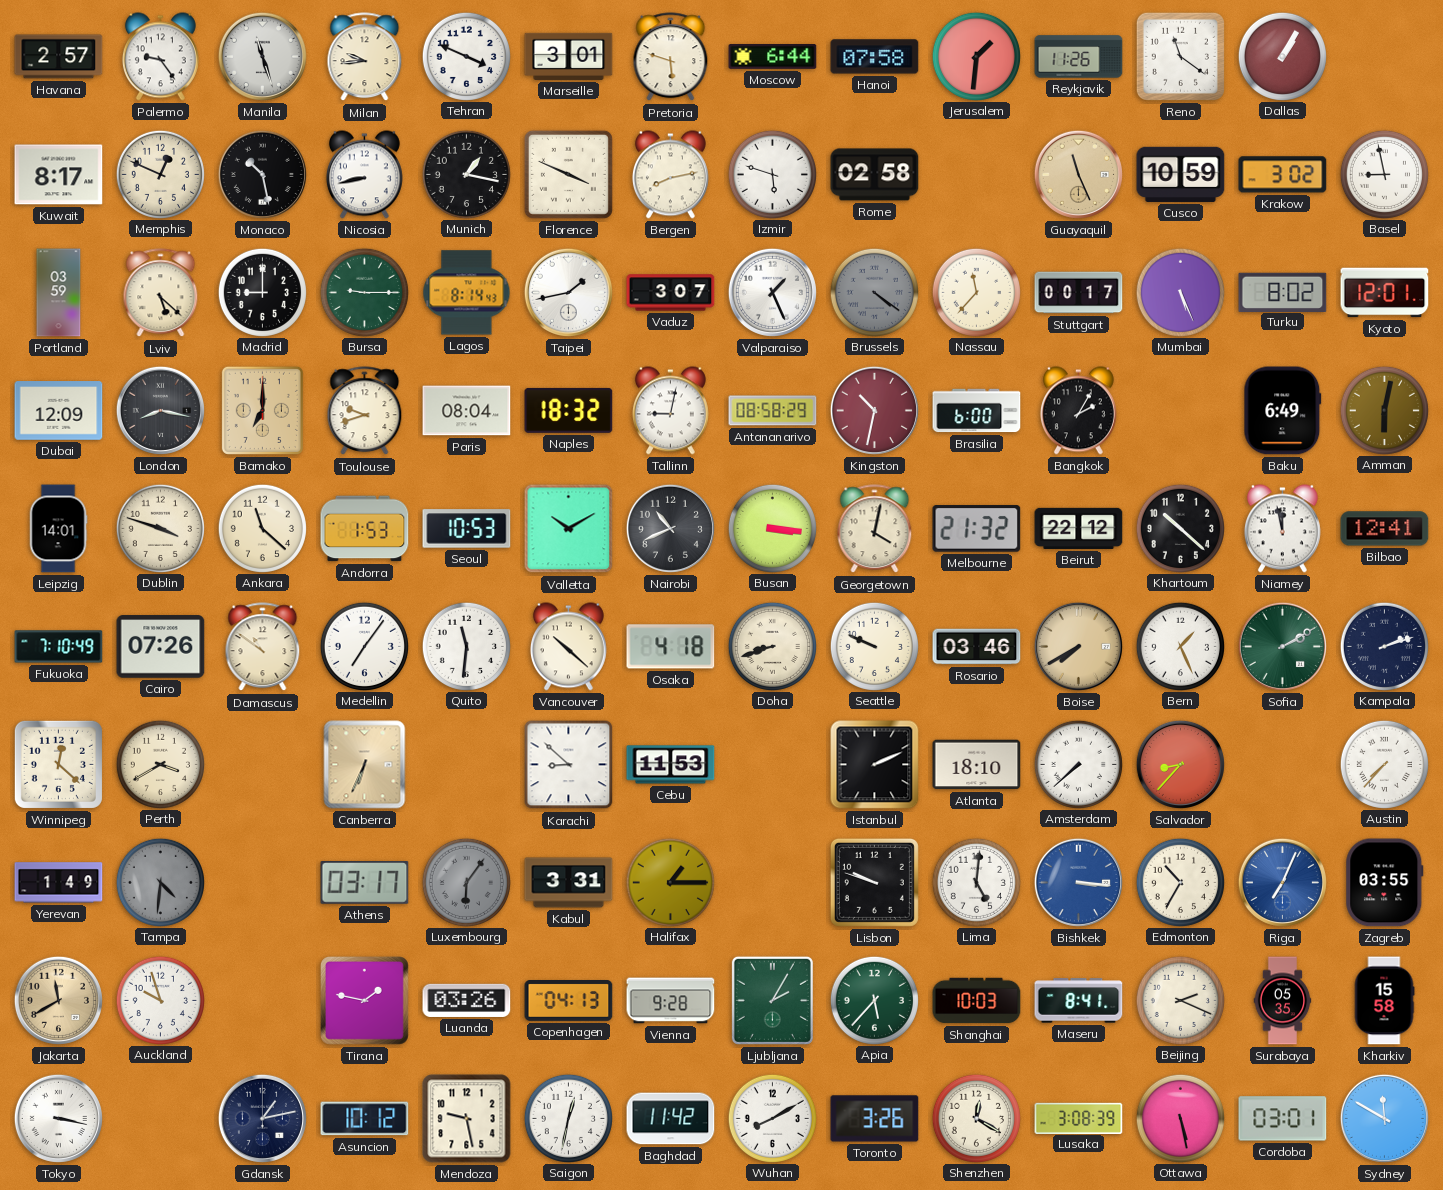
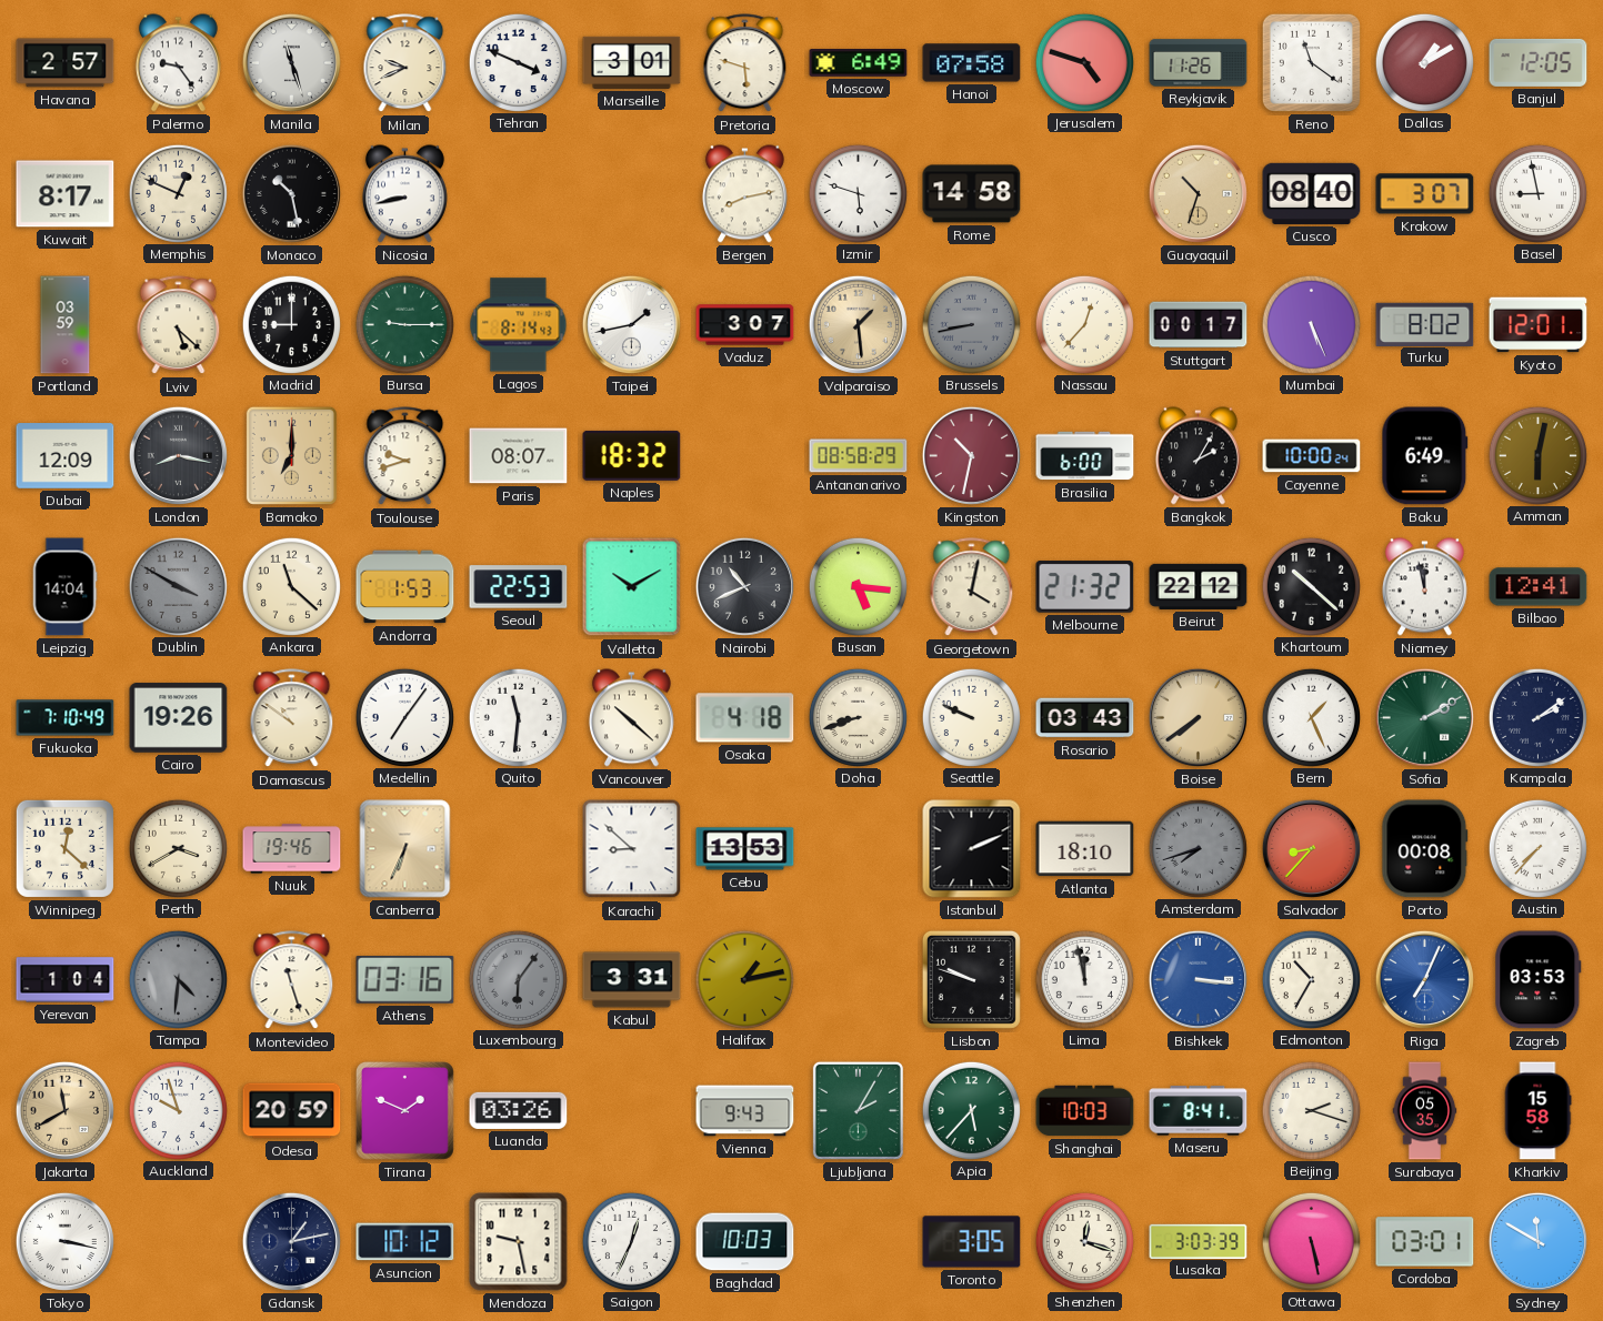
Milan: 9:44 -> 9:41 (405, 63)
Moscow: 6:44 -> 6:49 (859, 63)
Jerusalem: 1:31 -> 4:48 (1084, 62)
Dallas: 1:05 -> 1:10 (1424, 62)
Banjul: none -> 12:05 (1539, 62)
Munich: 1:17 -> none (466, 174)
Florence: 3:49 -> none (568, 174)
Rome: 02:58 -> 14:58 (972, 194)
Guayaquil: 11:26 -> 10:33 (1198, 193)
Cusco: 10:59 -> 08:40 (1312, 193)
Krakow: 3:02 -> 3:07 (1425, 194)
Valparaiso: 1:26 -> 1:29 (858, 324)
Valparaiso dial: white -> champagne (858, 324)
Brussels: 4:21 -> 8:43 (971, 324)
Nassau: 11:37 -> 12:37 (1084, 324)
Paris: 08:04 -> 08:07 (519, 456)
Tallinn: 9:02 -> none (670, 411)
Cayenne: none -> 10:00 (1312, 456)
Leipzig: 14:01 -> 14:04 (64, 587)
Dublin: 3:48 -> 3:50 (178, 586)
Dublin dial: cream -> grey (178, 586)
Seoul: 10:53 -> 22:53 (519, 587)
Busan: 3:16 -> 5:16 (858, 586)
Cairo: 07:26 -> 19:26 (179, 718)
Rosario: 03:46 -> 03:43 (1085, 718)
Boise: 7:40 -> 7:39 (1198, 717)
Kampala: 2:12 -> 2:09 (1537, 717)
Nuuk: none -> 19:46 (292, 849)
Cebu: 11:53 -> 13:53 (745, 849)
Amsterdam: 7:38 -> 7:42 (1198, 848)
Amsterdam dial: white -> grey (1198, 848)
Porto: none -> 00:08 (1425, 849)
Yerevan: 1:49 -> 1:04 (66, 980)
Montevideo: none -> 11:27 (292, 980)
Athens: 03:17 -> 03:16 (405, 980)
Halifax: 1:15 -> 1:13 (744, 979)
Lima: 5:01 -> 11:58 (1084, 979)
Zagreb: 03:55 -> 03:53 (1539, 980)
Odesa: none -> 20:59 (292, 1111)
Tirana: 1:47 -> 1:49 (404, 1110)
Copenhagen: 04:13 -> none (569, 1001)
Vienna: 9:28 -> 9:43 (745, 1111)
Beijing: 2:19 -> 2:18 (1311, 1110)
Saigon: 12:32 -> 12:34 (631, 1241)
Baghdad: 11:42 -> 10:03 (745, 1242)
Wuhan: 8:10 -> none (772, 1118)
Toronto: 3:26 -> 3:05 (972, 1242)
Shenzhen: 12:20 -> 12:18 (1084, 1241)
Lusaka: 3:08 -> 3:03 (1199, 1241)
